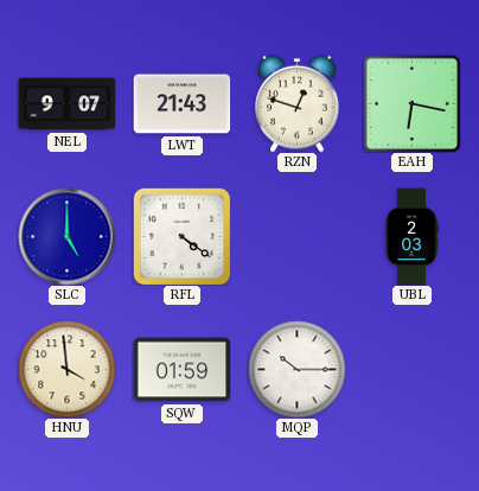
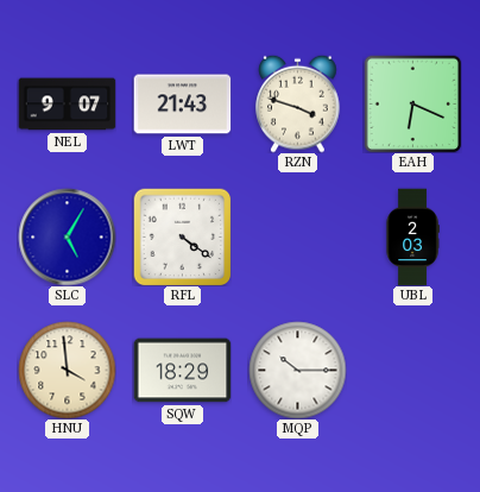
RZN: 12:48 -> 3:48 (298, 103)
EAH: 6:17 -> 6:19 (412, 103)
SLC: 5:00 -> 5:05 (67, 236)
SQW: 01:59 -> 18:29 (182, 371)
